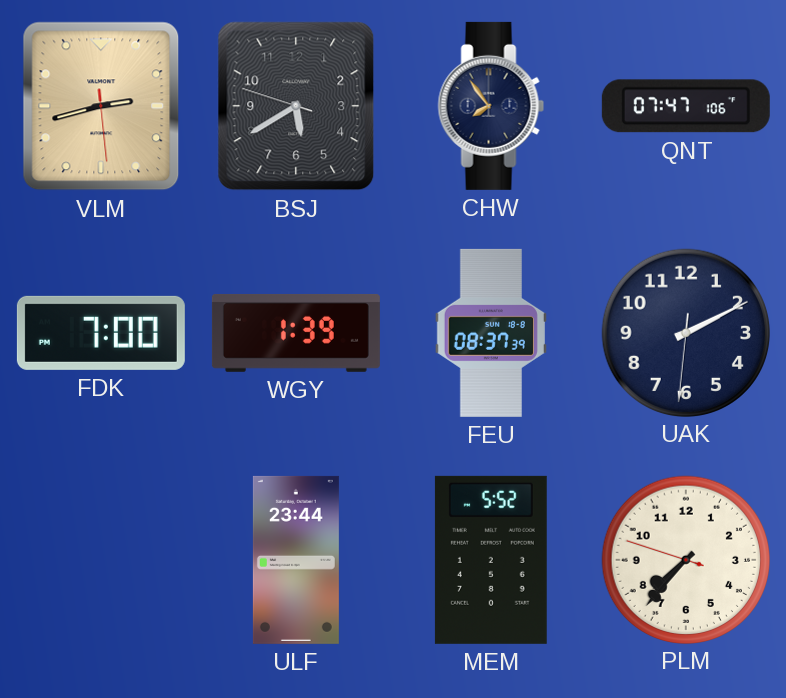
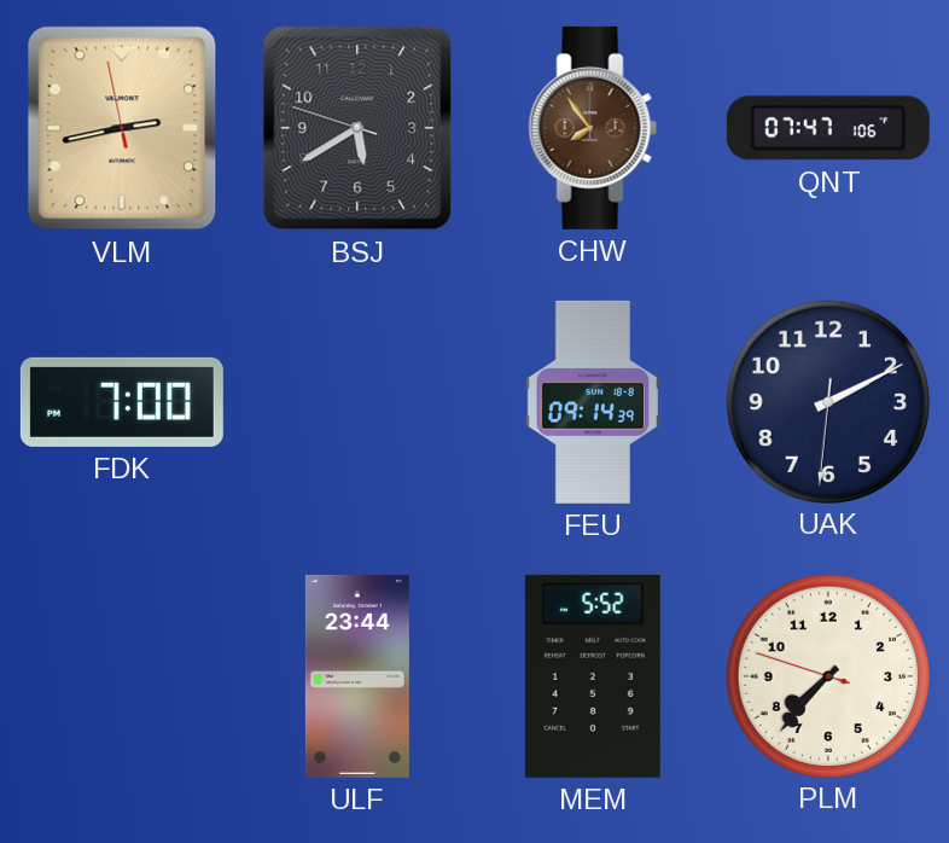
VLM: 2:42:29 -> 2:42:58 (122, 128)
CHW dial: navy -> brown (593, 128)
WGY: 1:39 -> none (296, 333)
FEU: 08:37 -> 09:14 (593, 402)
